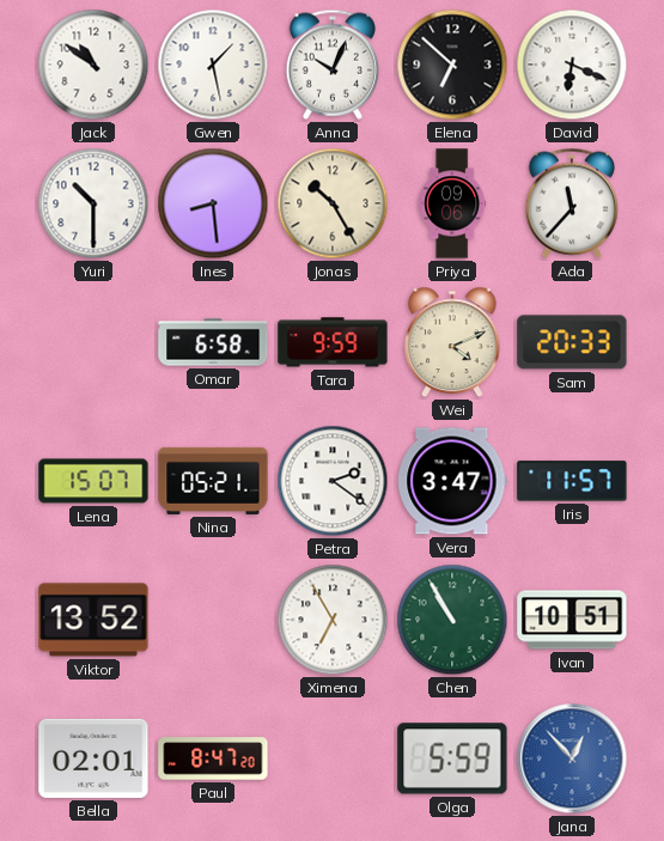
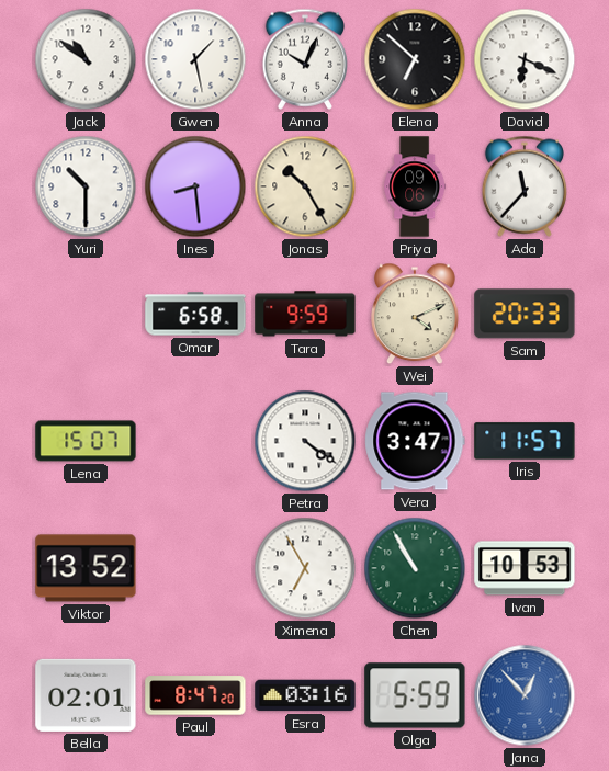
Nina: 05:21 -> none (213, 481)
Petra: 2:21 -> 4:21 (305, 441)
Ivan: 10:51 -> 10:53 (525, 568)
Esra: none -> 03:16 (305, 695)
